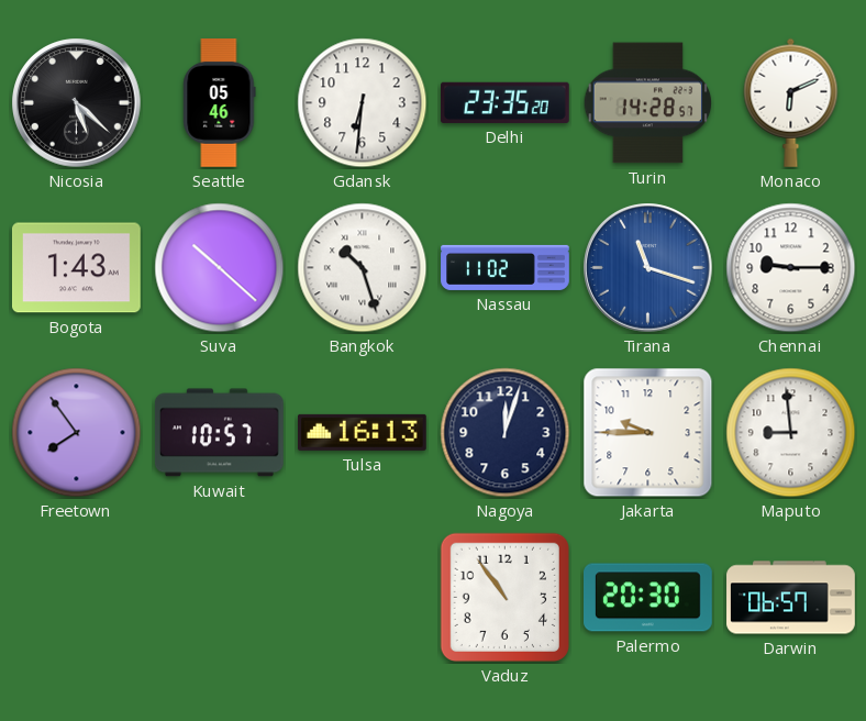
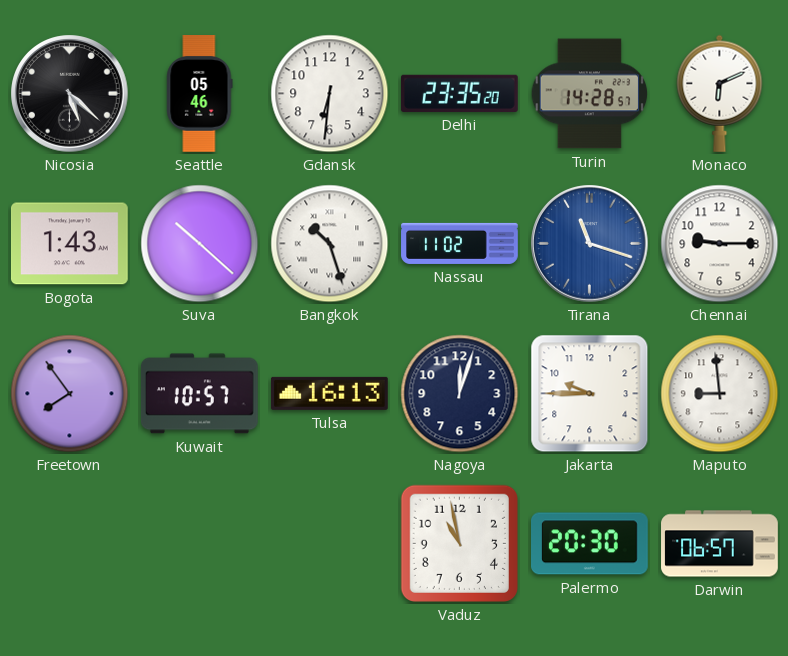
Vaduz: 10:54 -> 10:58 (459, 543)
